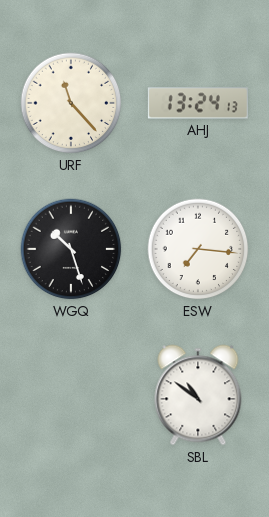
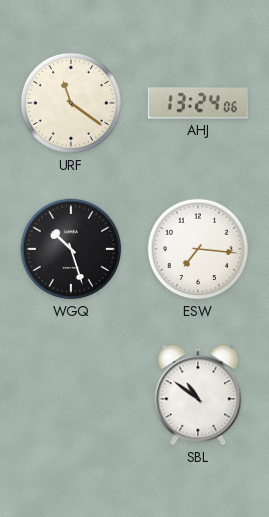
URF: 11:23 -> 11:21 (71, 103)
AHJ: 13:24:13 -> 13:24:06 (198, 103)
